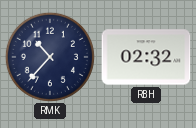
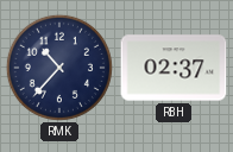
RBH: 02:32 -> 02:37 (174, 68)
